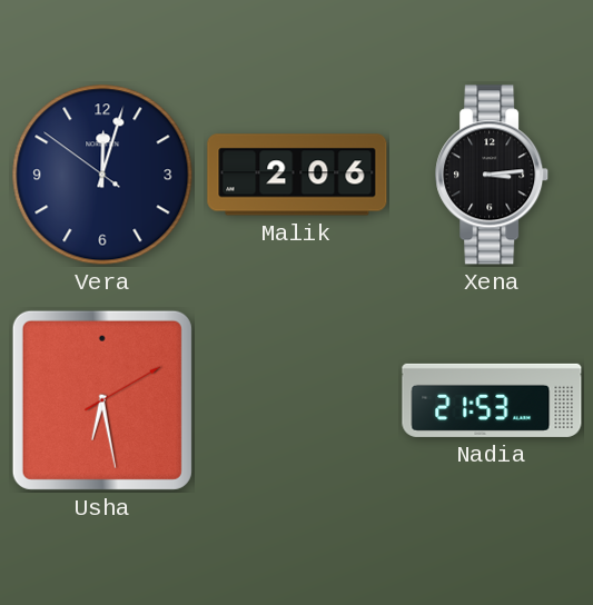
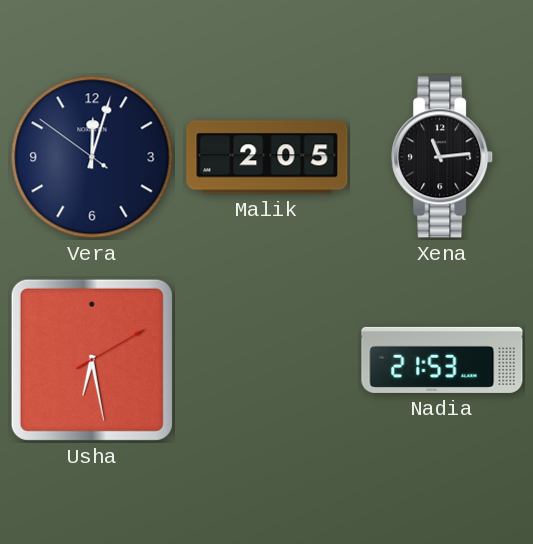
Malik: 2:06 -> 2:05 (267, 157)
Xena: 3:14 -> 11:14 (443, 157)
